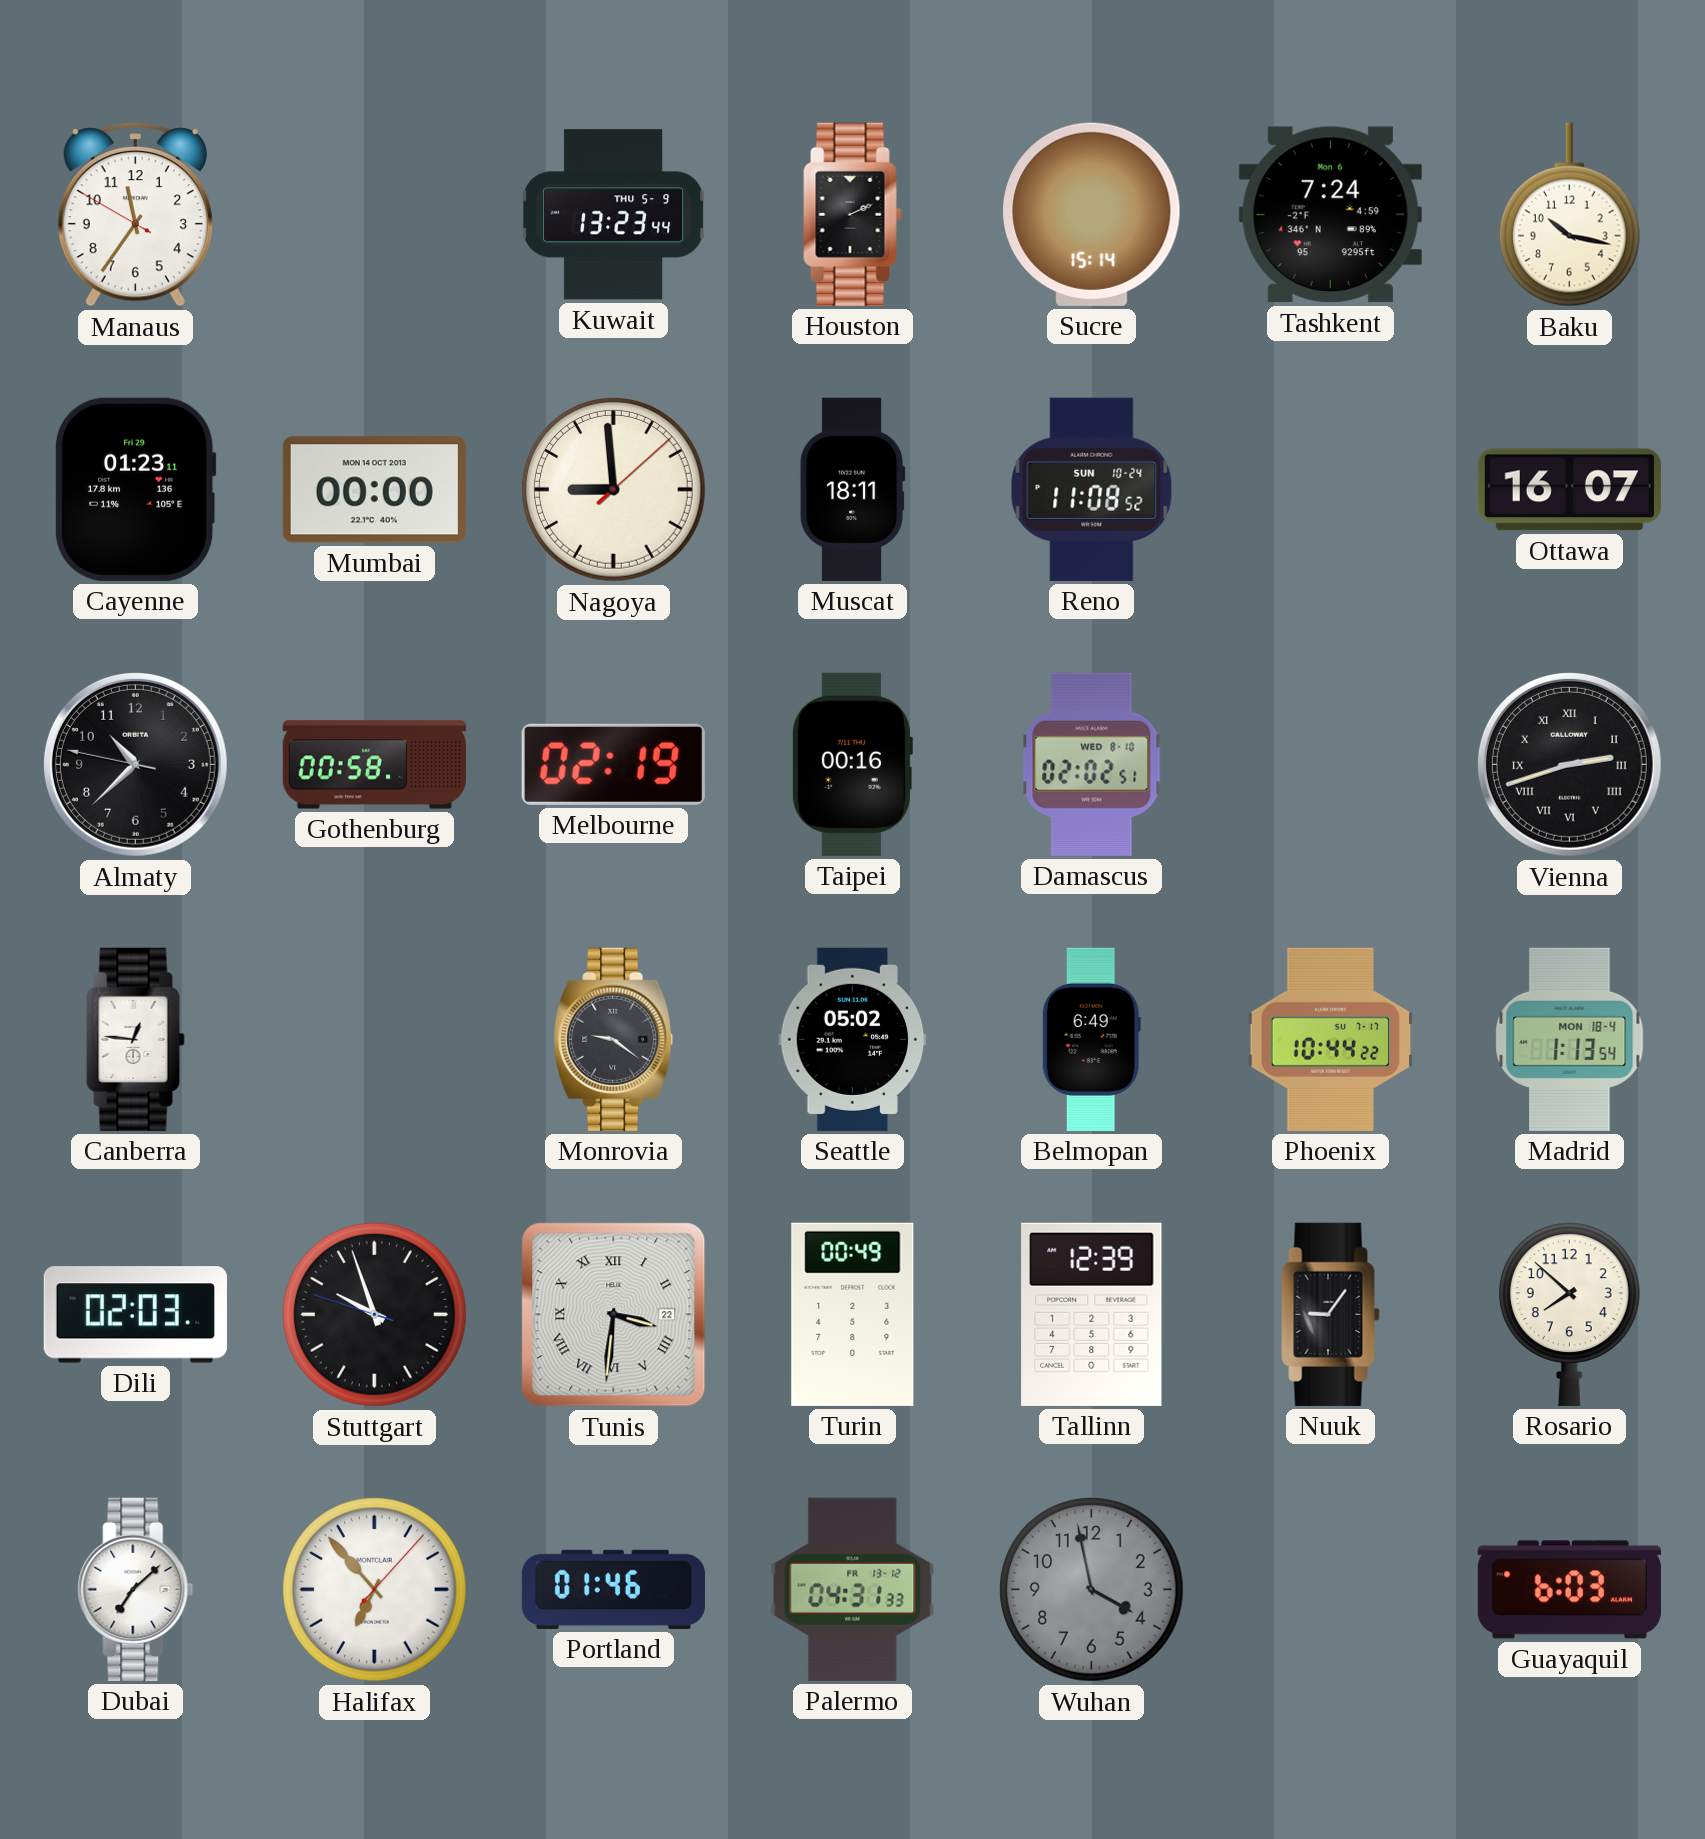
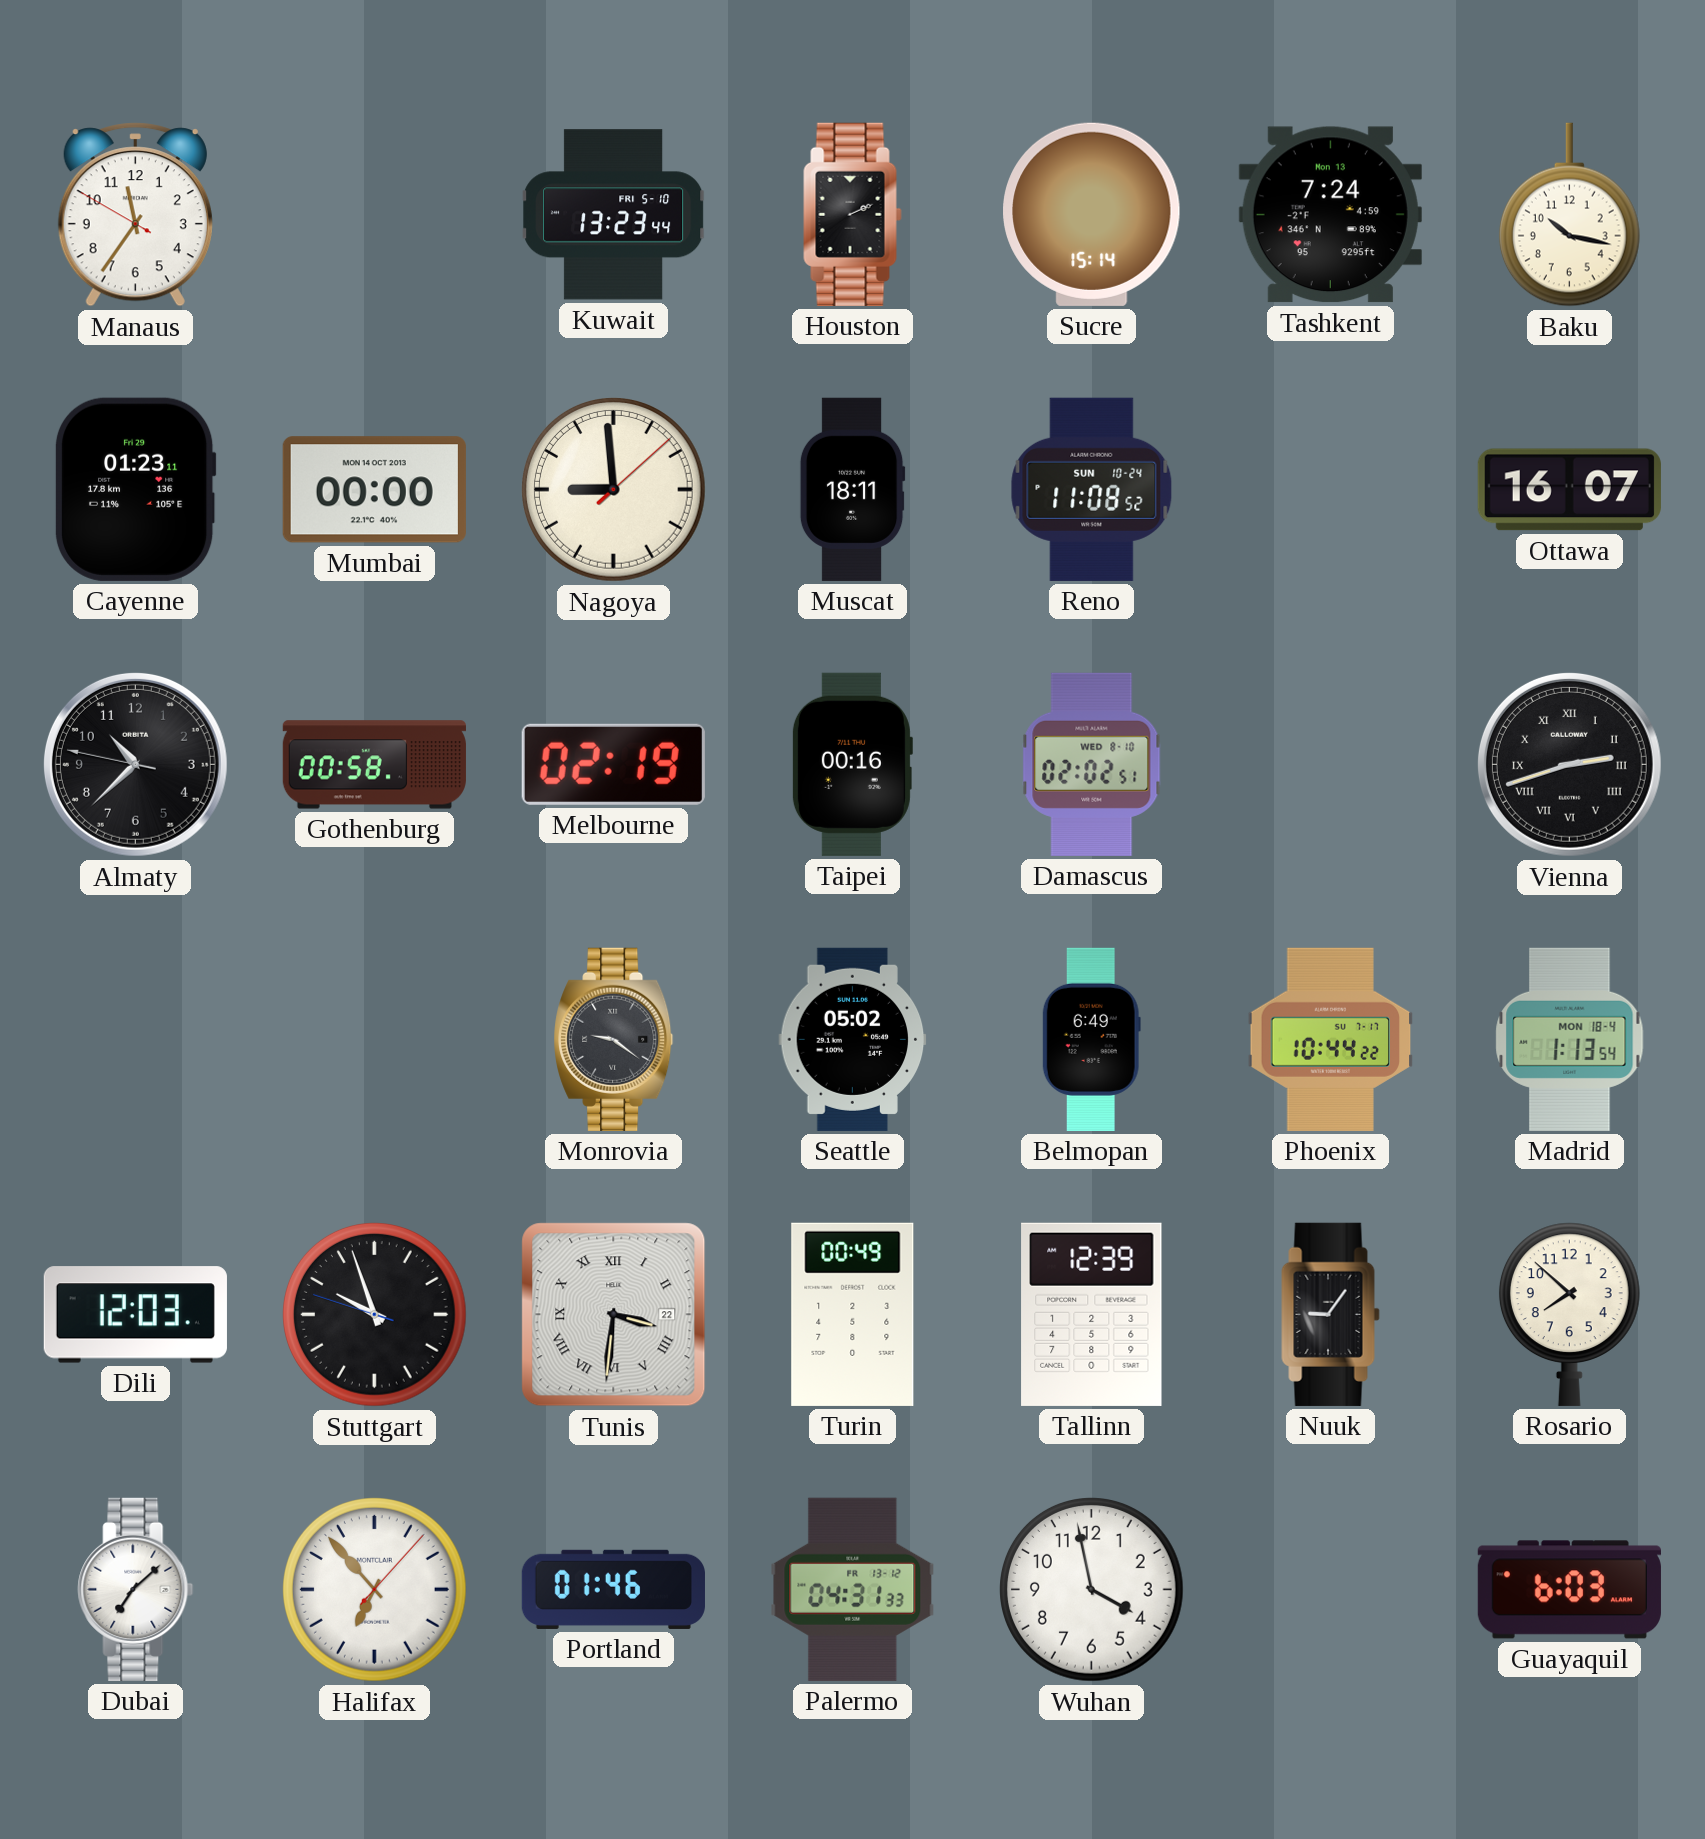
Kuwait date: THU 5-9 -> FRI 5-10 (614, 215)
Tashkent date: Mon 6 -> Mon 13 (1330, 215)
Canberra: 12:46 -> none (136, 1039)
Dili: 02:03 -> 12:03 (135, 1315)
Wuhan dial: grey -> white (1092, 1590)
